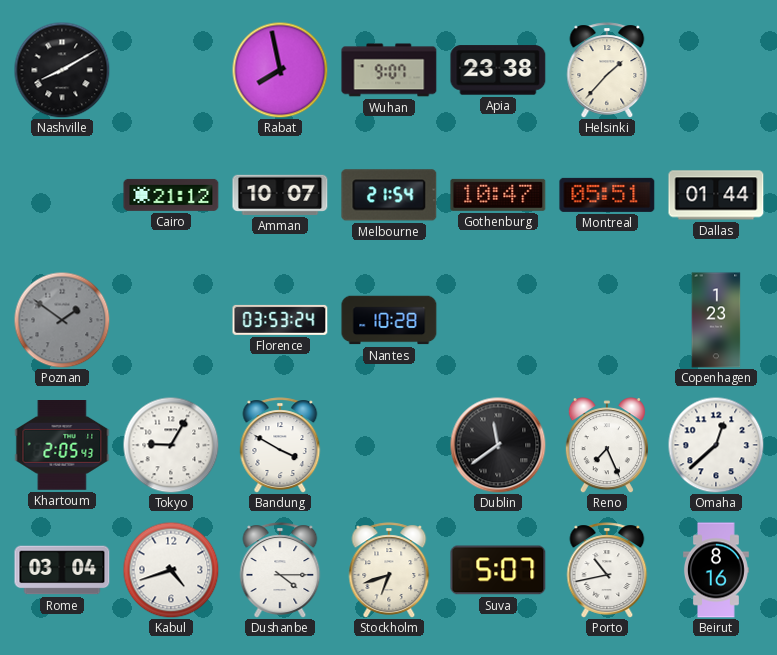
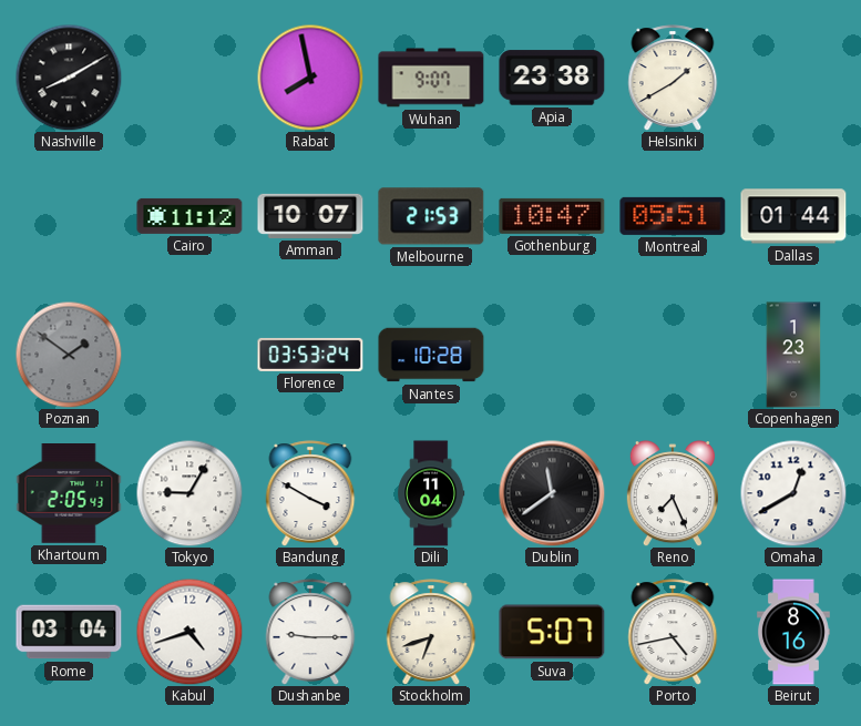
Helsinki: 1:37 -> 1:40 (673, 78)
Cairo: 21:12 -> 11:12 (189, 216)
Melbourne: 21:54 -> 21:53 (431, 216)
Dili: none -> 11:04 (431, 493)
Omaha: 12:38 -> 12:40 (793, 493)
Dushanbe: 4:15 -> 9:15 (310, 632)
Porto: 10:43 -> 4:43 (673, 632)
